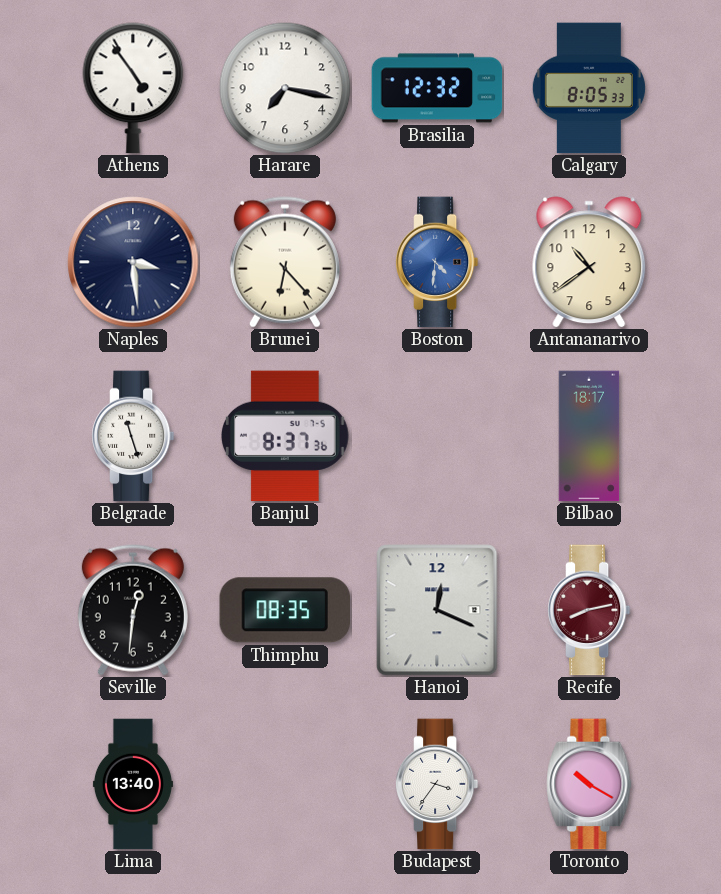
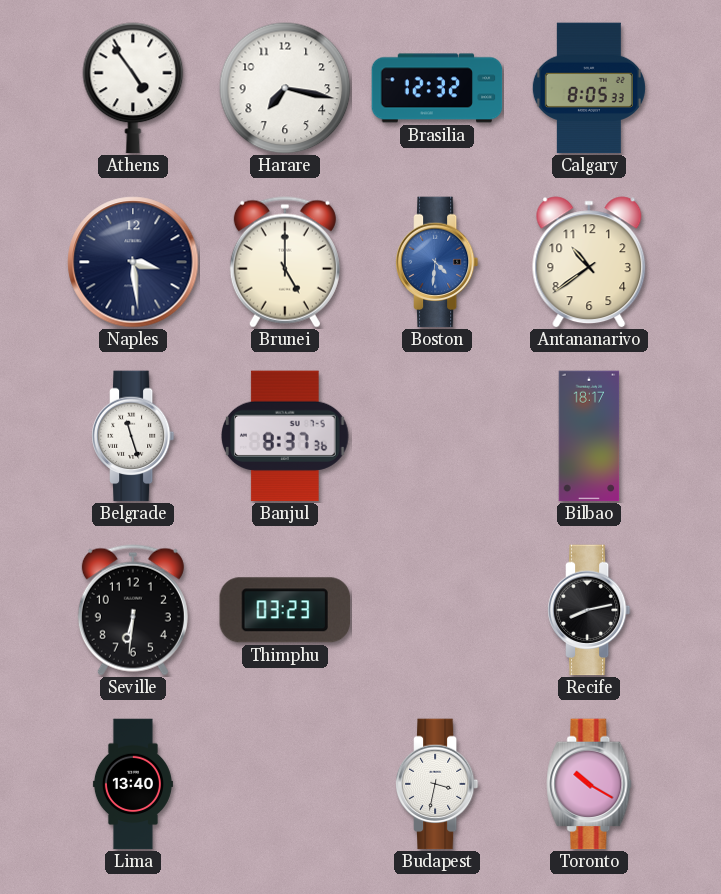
Brunei: 6:23 -> 5:00 (285, 262)
Seville: 12:31 -> 6:31 (133, 610)
Thimphu: 08:35 -> 03:23 (284, 610)
Hanoi: 12:19 -> none (437, 610)
Recife dial: burgundy -> black (589, 610)
Budapest: 3:36 -> 3:32 (437, 784)
